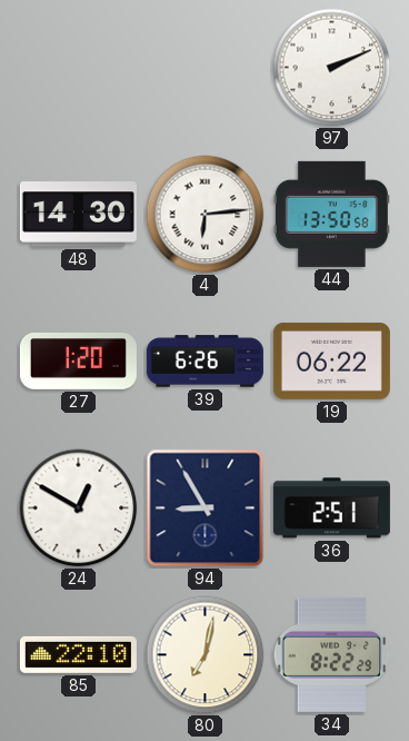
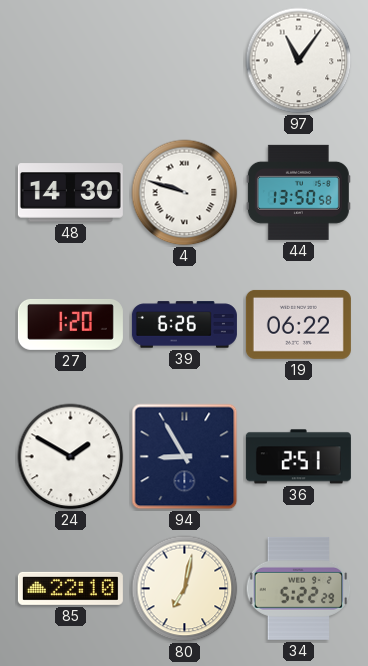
97: 2:11 -> 11:06 (299, 61)
4: 6:14 -> 9:48 (185, 193)
24: 12:50 -> 1:50 (71, 457)
34: 8:22 -> 5:22 (299, 588)
